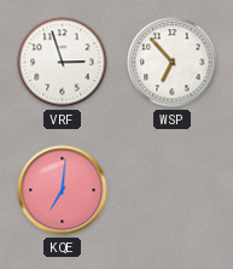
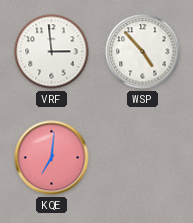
VRF: 2:57 -> 2:59 (52, 52)
WSP: 6:53 -> 4:53 (143, 52)
